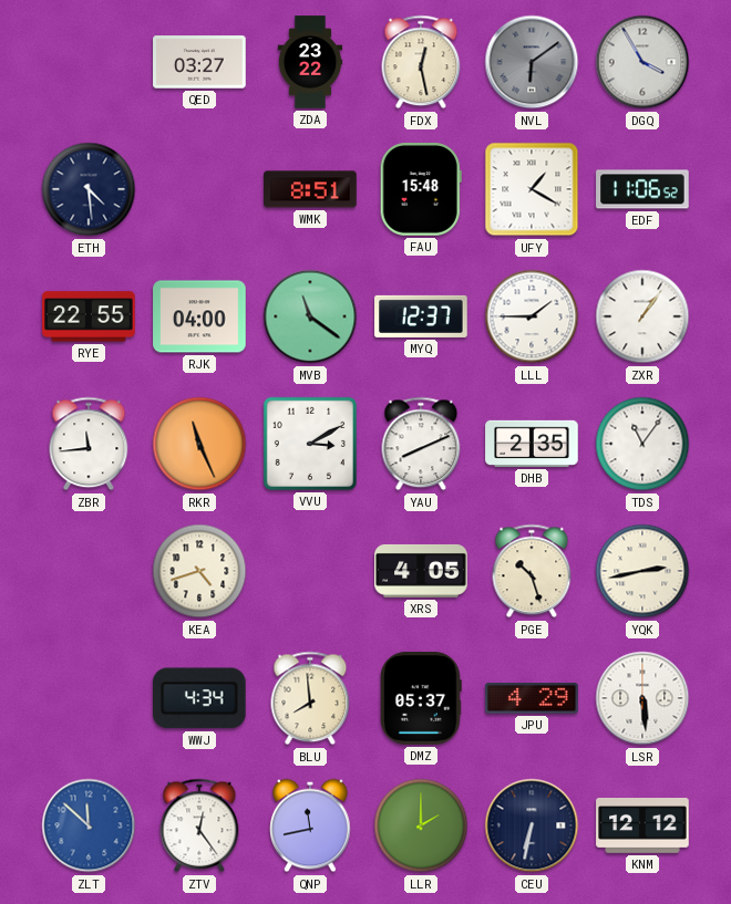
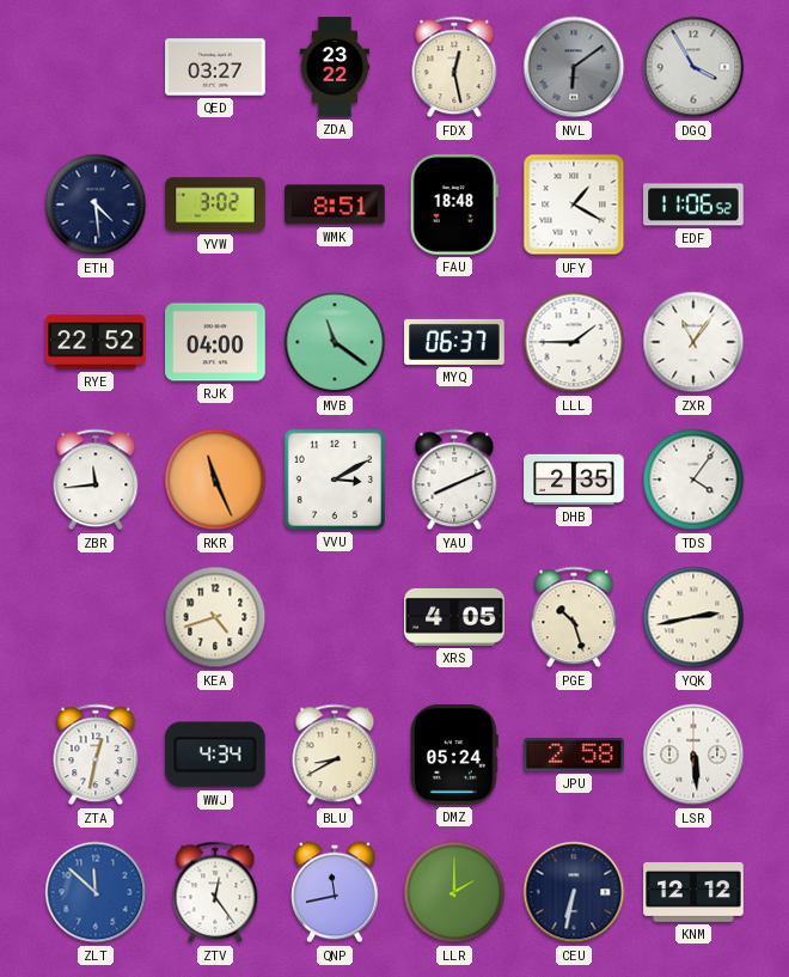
YVW: none -> 3:02 (215, 204)
FAU: 15:48 -> 18:48 (454, 204)
RYE: 22:55 -> 22:52 (96, 342)
MYQ: 12:37 -> 06:37 (454, 342)
ZXR: 1:06 -> 11:06 (693, 342)
TDS: 11:06 -> 4:06 (693, 480)
ZTA: none -> 12:32 (96, 755)
BLU: 7:59 -> 8:40 (335, 755)
DMZ: 05:37 -> 05:24 (455, 755)
JPU: 4:29 -> 2:58 (574, 755)
